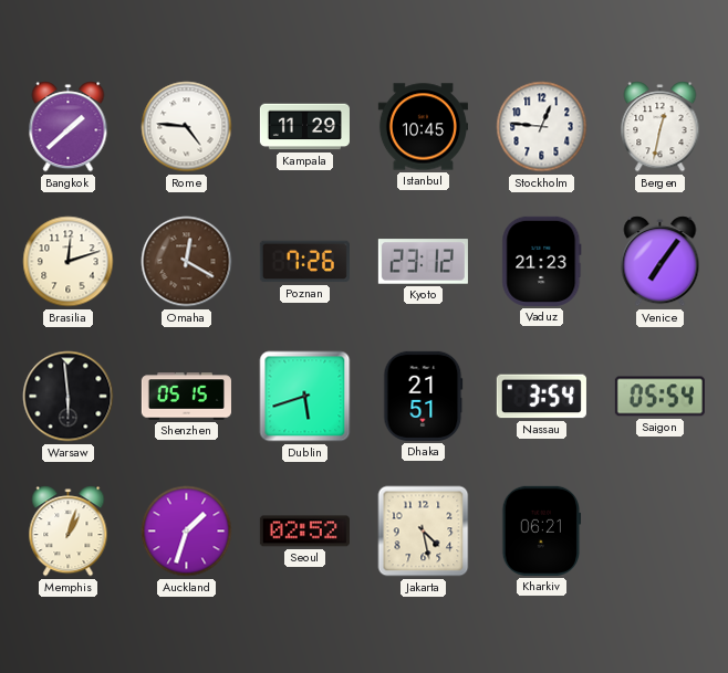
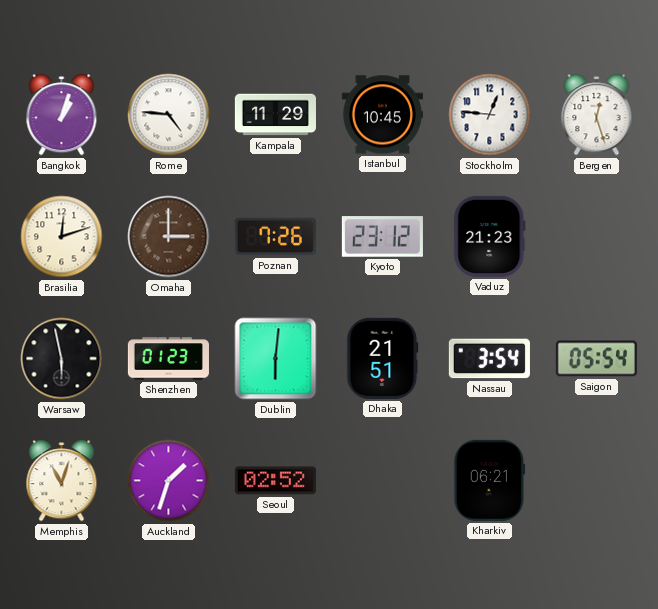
Bangkok: 1:38 -> 1:03 (62, 115)
Bergen: 12:32 -> 12:27 (597, 115)
Omaha: 12:20 -> 3:00 (169, 237)
Venice: 7:06 -> none (661, 262)
Warsaw: 5:59 -> 5:58 (62, 359)
Shenzhen: 05:15 -> 01:23 (168, 359)
Dublin: 5:42 -> 6:01 (276, 359)
Memphis: 1:03 -> 11:03 (62, 481)
Jakarta: 4:28 -> none (424, 532)
